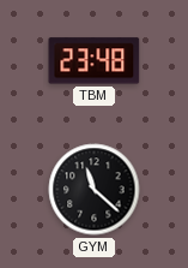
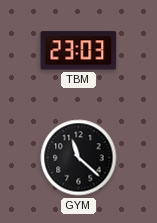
TBM: 23:48 -> 23:03 (79, 51)
